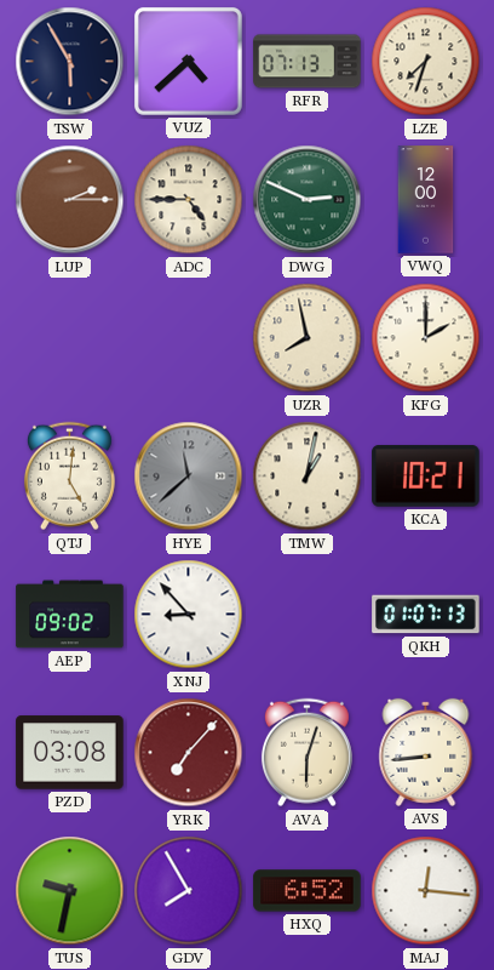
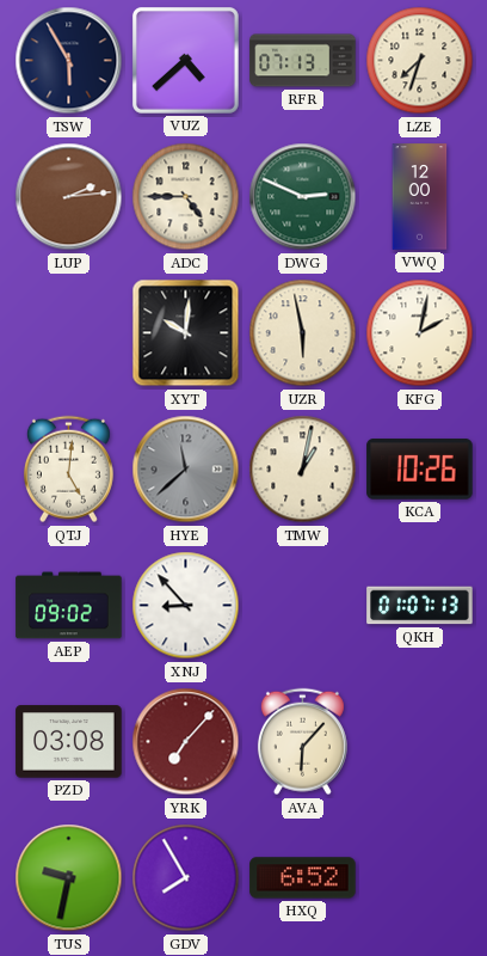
LUP: 2:15 -> 2:14 (69, 197)
XYT: none -> 10:01 (186, 333)
UZR: 7:58 -> 5:58 (303, 333)
KFG: 2:00 -> 2:02 (420, 333)
KCA: 10:21 -> 10:26 (420, 470)
AVA: 6:03 -> 6:07 (302, 742)
AVS: 8:44 -> none (426, 752)
MAJ: 12:16 -> none (426, 891)
